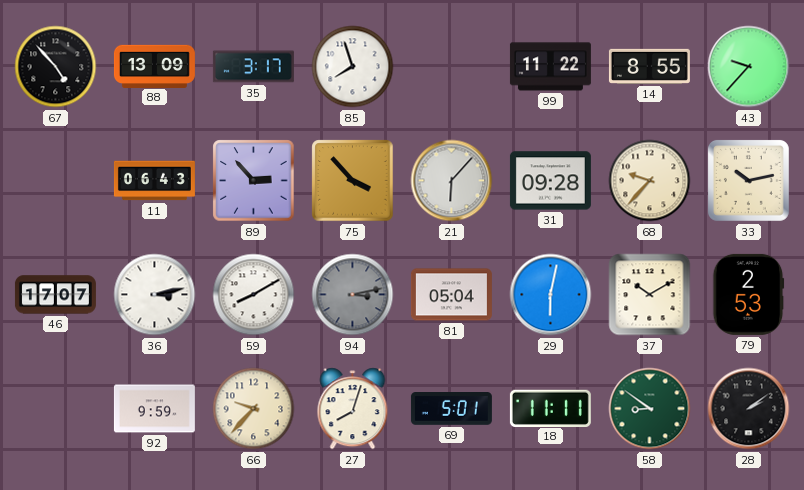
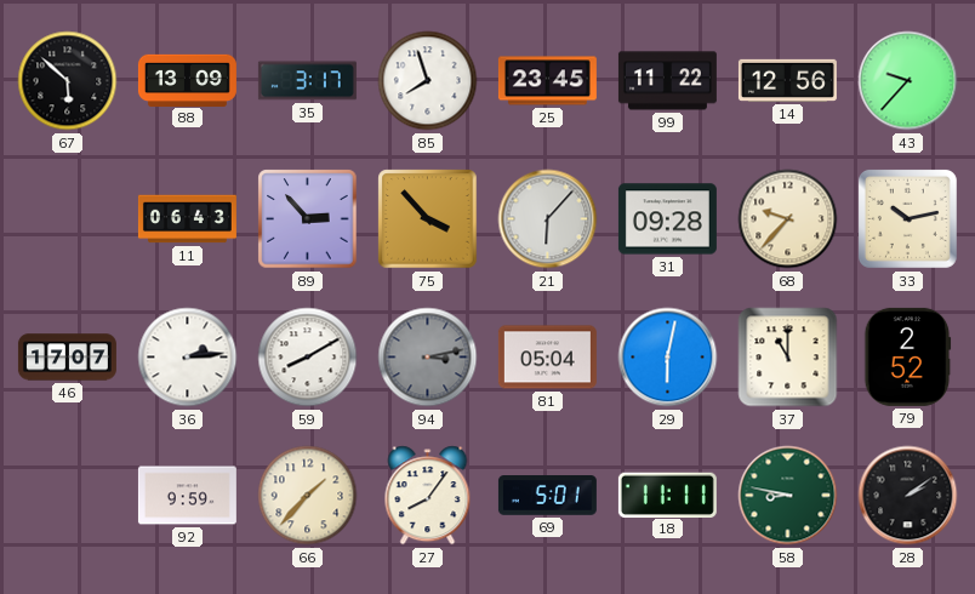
67: 4:53 -> 5:52 (68, 81)
25: none -> 23:45 (547, 81)
14: 8:55 -> 12:56 (787, 80)
36: 3:13 -> 2:14 (188, 358)
37: 10:10 -> 11:00 (788, 358)
79: 2:53 -> 2:52 (907, 356)
66: 9:37 -> 1:37 (308, 496)
27: 8:03 -> 8:06 (428, 496)
58: 8:51 -> 8:47 (788, 496)
